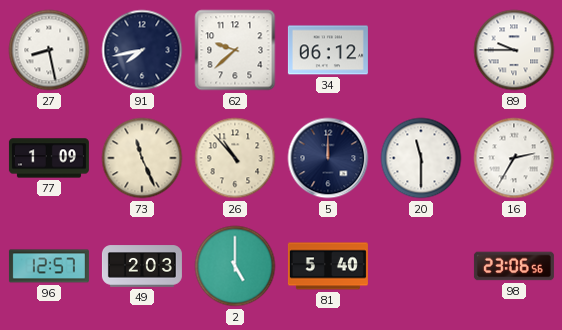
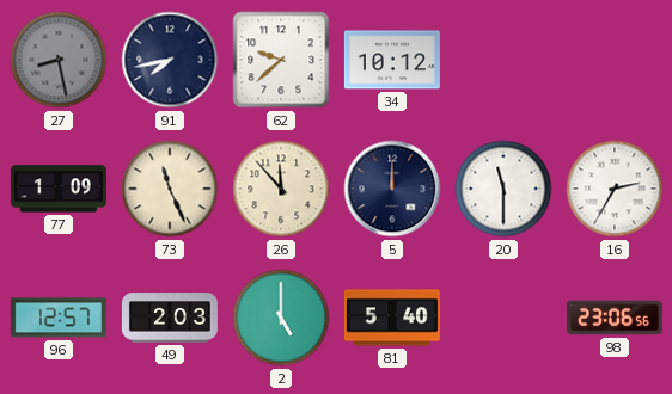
27 dial: white -> grey (59, 60)
34: 06:12 -> 10:12 (392, 60)
89: 9:45 -> none (514, 50)
26: 10:53 -> 11:53 (281, 189)
